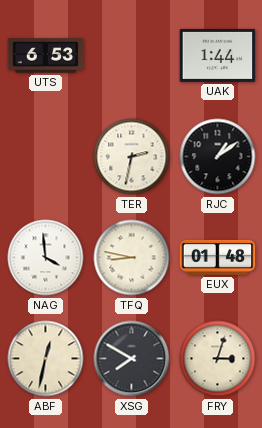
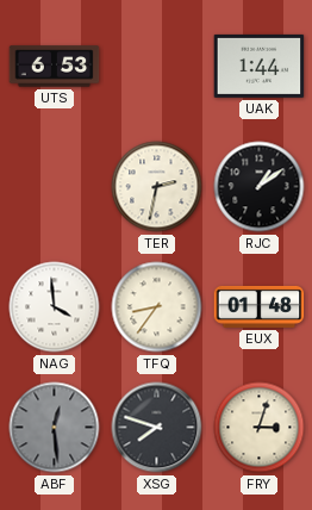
TFQ: 8:47 -> 8:36 (157, 307)
ABF: 12:32 -> 12:29 (55, 428)
ABF dial: cream -> grey (55, 428)
XSG: 7:50 -> 7:48 (157, 428)
